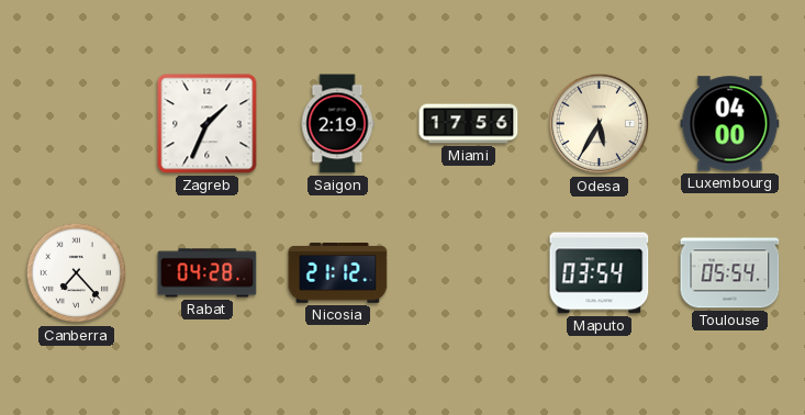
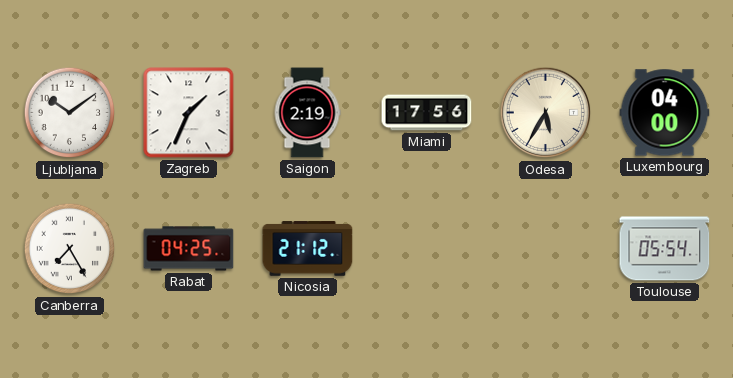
Ljubljana: none -> 10:09 (70, 113)
Canberra: 7:23 -> 7:25 (70, 249)
Rabat: 04:28 -> 04:25 (189, 249)
Maputo: 03:54 -> none (600, 273)
